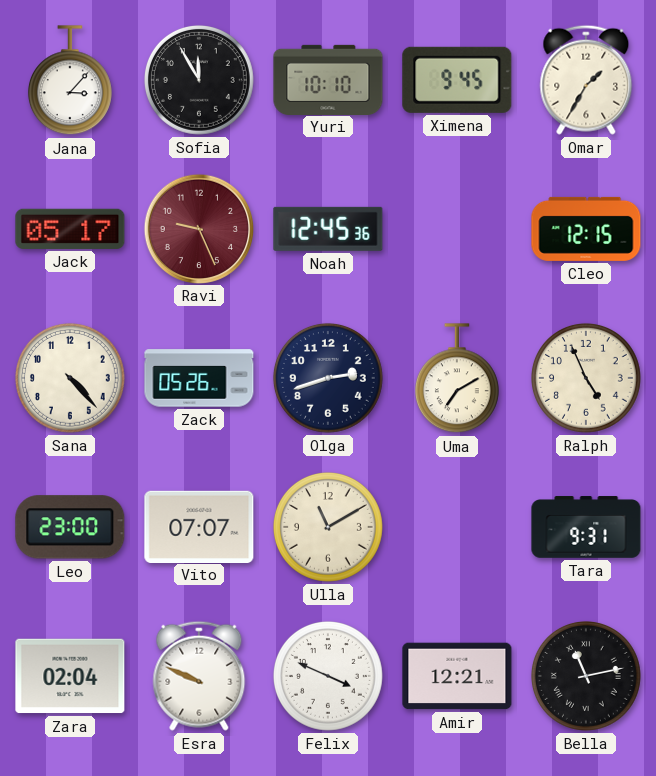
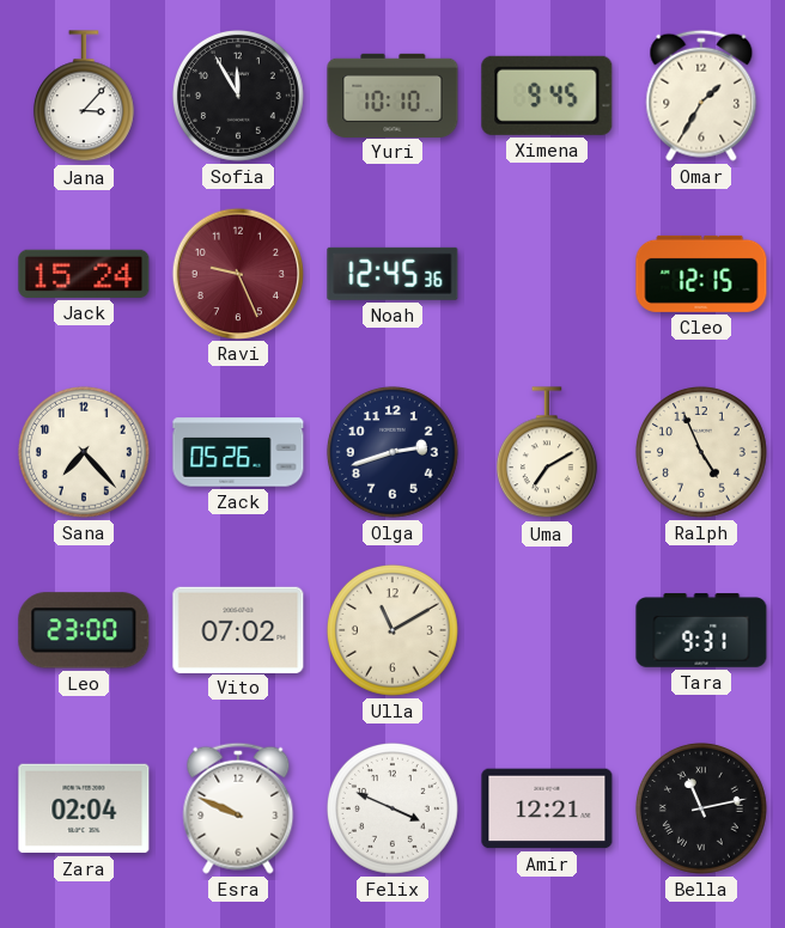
Jack: 05:17 -> 15:24 (84, 274)
Sana: 4:23 -> 7:23 (84, 452)
Vito: 07:07 -> 07:02 (238, 629)
